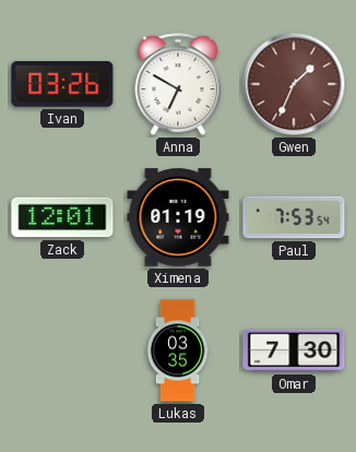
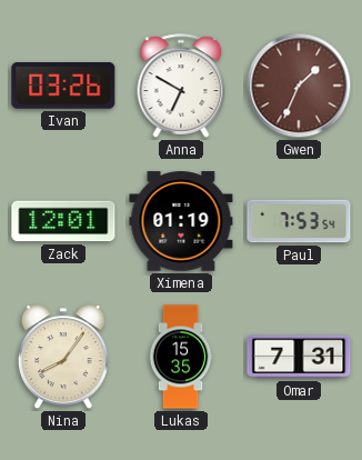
Nina: none -> 8:06 (63, 358)
Lukas: 03:35 -> 15:35 (181, 357)
Omar: 7:30 -> 7:31 (299, 357)
